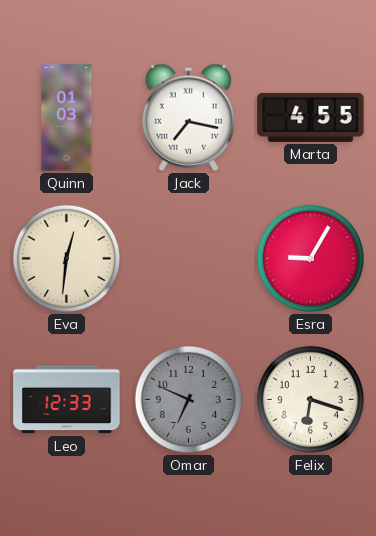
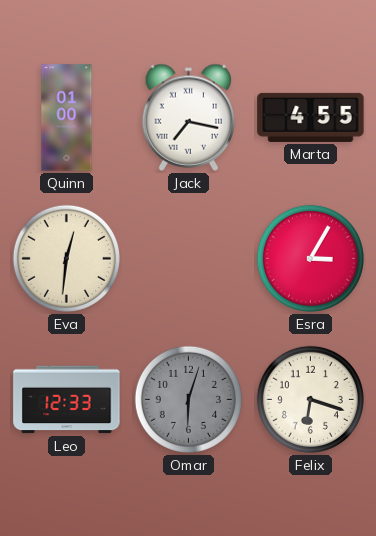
Quinn: 01:03 -> 01:00 (67, 118)
Esra: 9:05 -> 3:05 (310, 258)
Omar: 6:49 -> 6:03 (188, 399)
